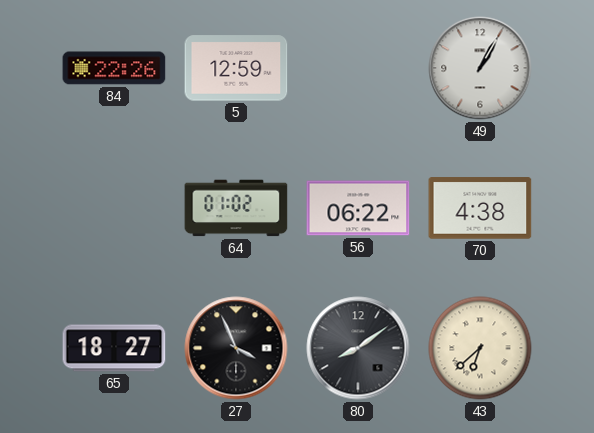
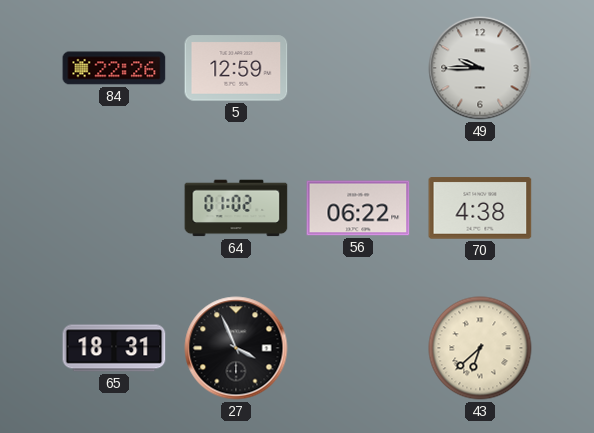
49: 1:05 -> 9:45 (480, 68)
65: 18:27 -> 18:31 (114, 348)
80: 8:09 -> none (358, 348)
